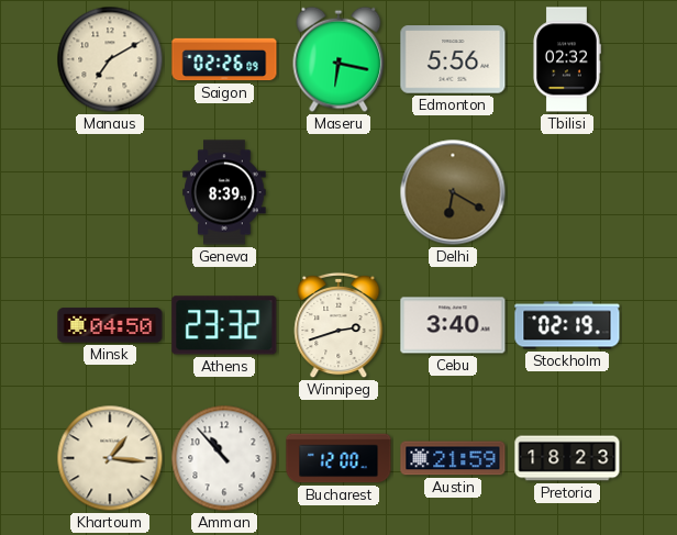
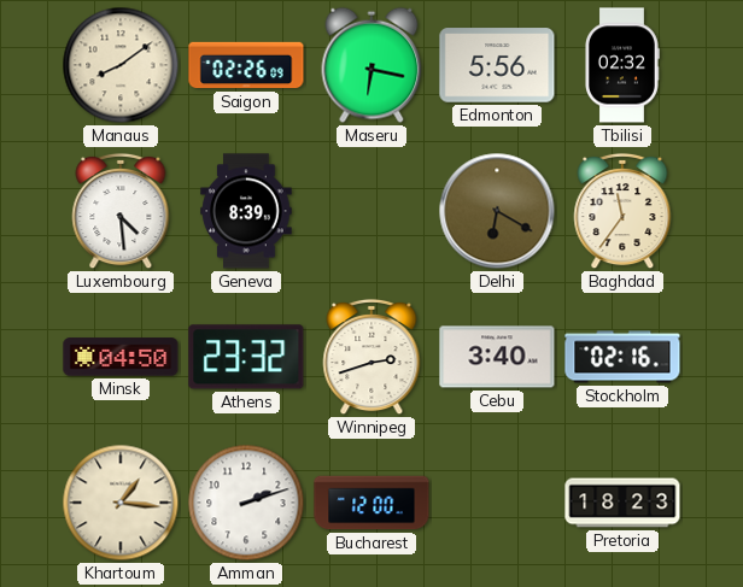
Manaus: 7:10 -> 8:09 (121, 65)
Luxembourg: none -> 4:29 (121, 211)
Baghdad: none -> 11:36 (622, 211)
Stockholm: 02:19 -> 02:16 (622, 357)
Amman: 10:53 -> 2:12 (246, 503)
Austin: 21:59 -> none (453, 458)
